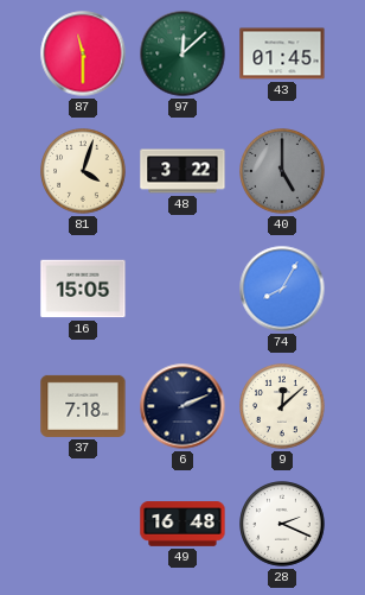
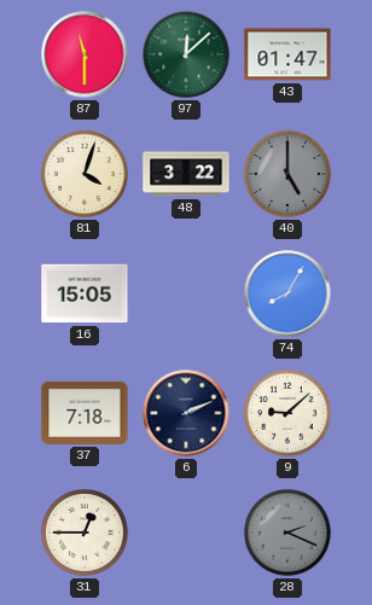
43: 01:45 -> 01:47 (287, 54)
9: 12:08 -> 9:08 (287, 413)
31: none -> 12:45 (85, 533)
49: 16:48 -> none (182, 524)
28 dial: white -> grey (287, 533)
